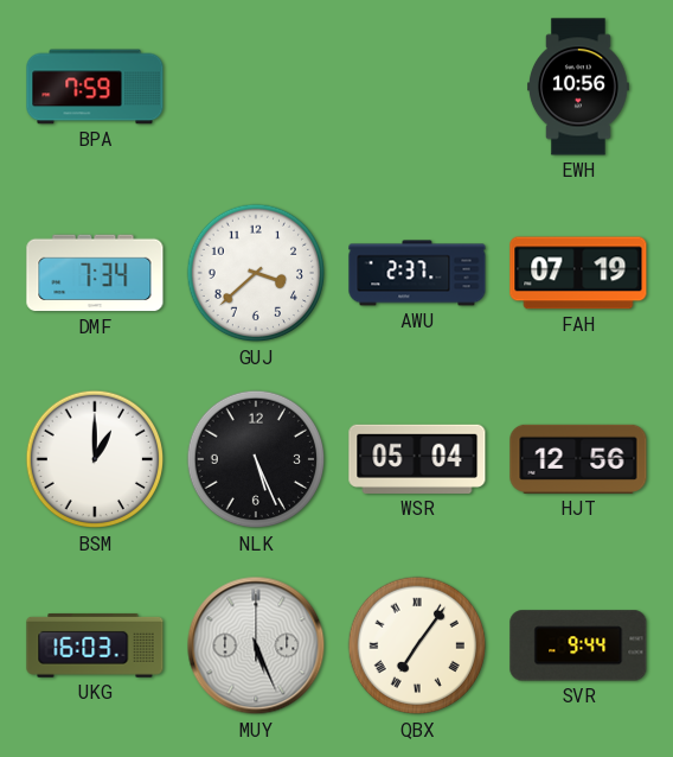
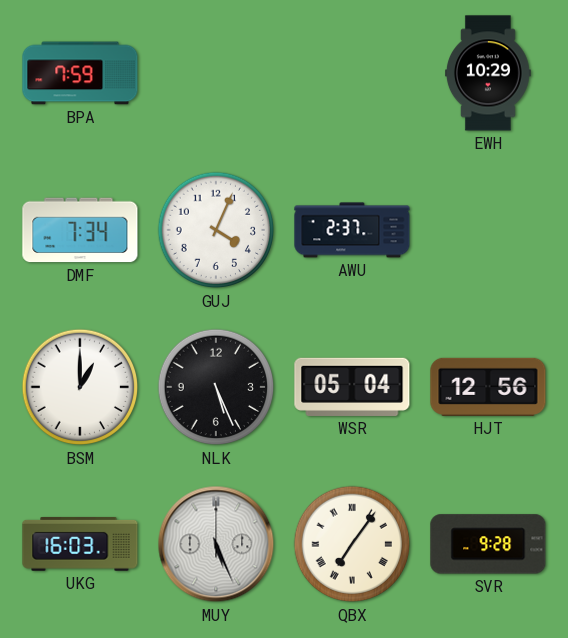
EWH: 10:56 -> 10:29 (489, 73)
GUJ: 3:38 -> 4:04 (216, 230)
FAH: 07:19 -> none (578, 273)
SVR: 9:44 -> 9:28 (488, 544)
